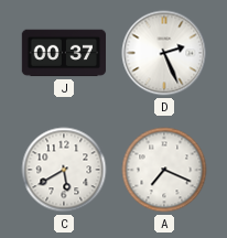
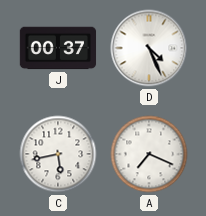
D: 2:26 -> 4:26 (149, 48)
C: 5:40 -> 5:43 (58, 154)
